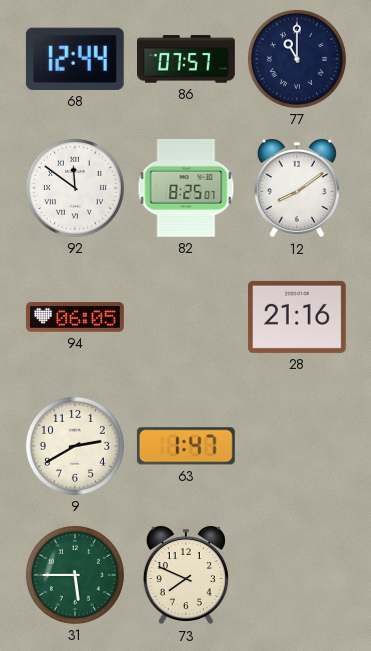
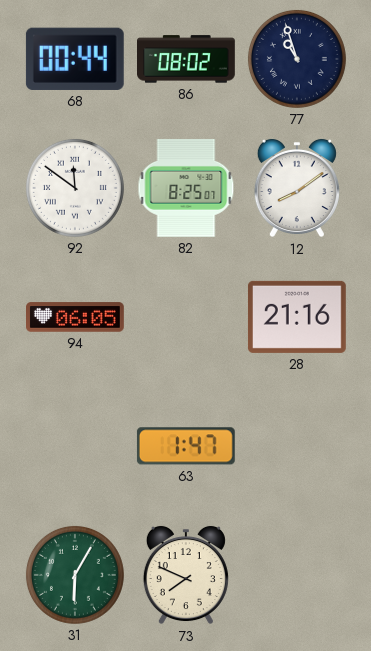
68: 12:44 -> 00:44 (75, 59)
86: 07:57 -> 08:02 (187, 59)
77: 11:00 -> 10:57 (297, 59)
9: 2:40 -> none (75, 446)
31: 5:45 -> 6:05 (75, 575)
